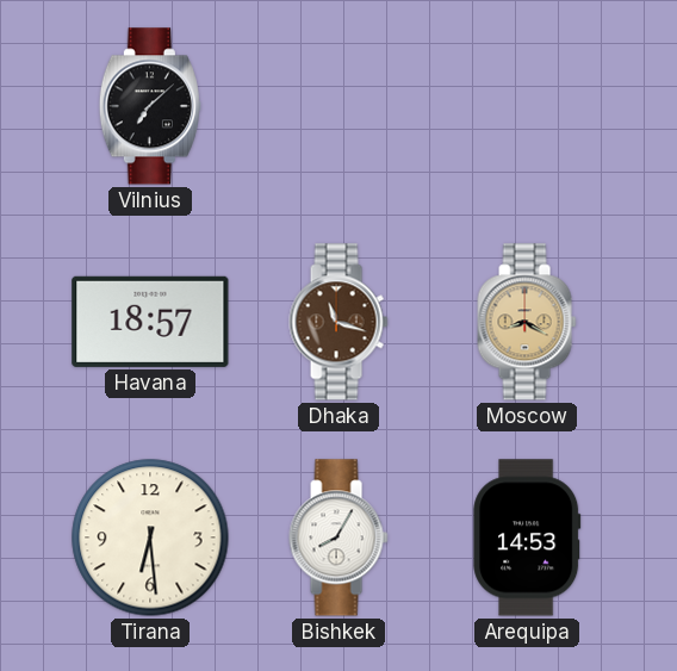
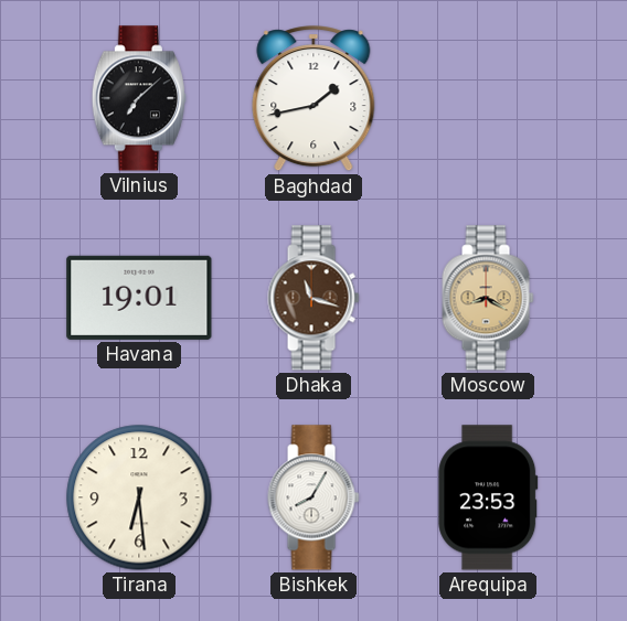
Baghdad: none -> 1:43 (313, 99)
Havana: 18:57 -> 19:01 (139, 298)
Arequipa: 14:53 -> 23:53 (488, 497)
